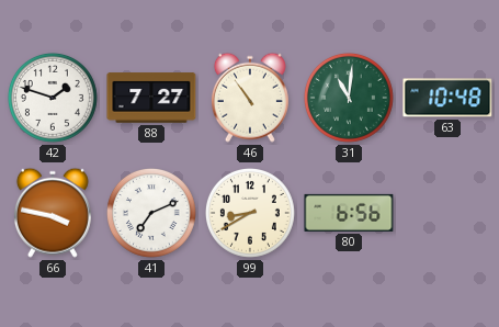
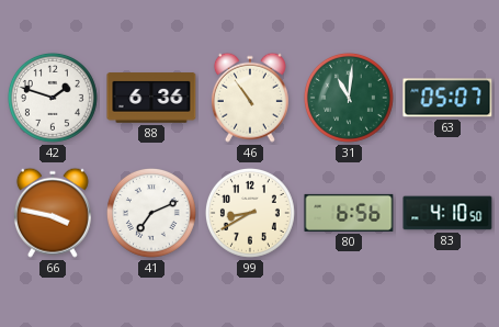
88: 7:27 -> 6:36 (151, 98)
63: 10:48 -> 05:07 (447, 98)
83: none -> 4:10 (447, 213)
